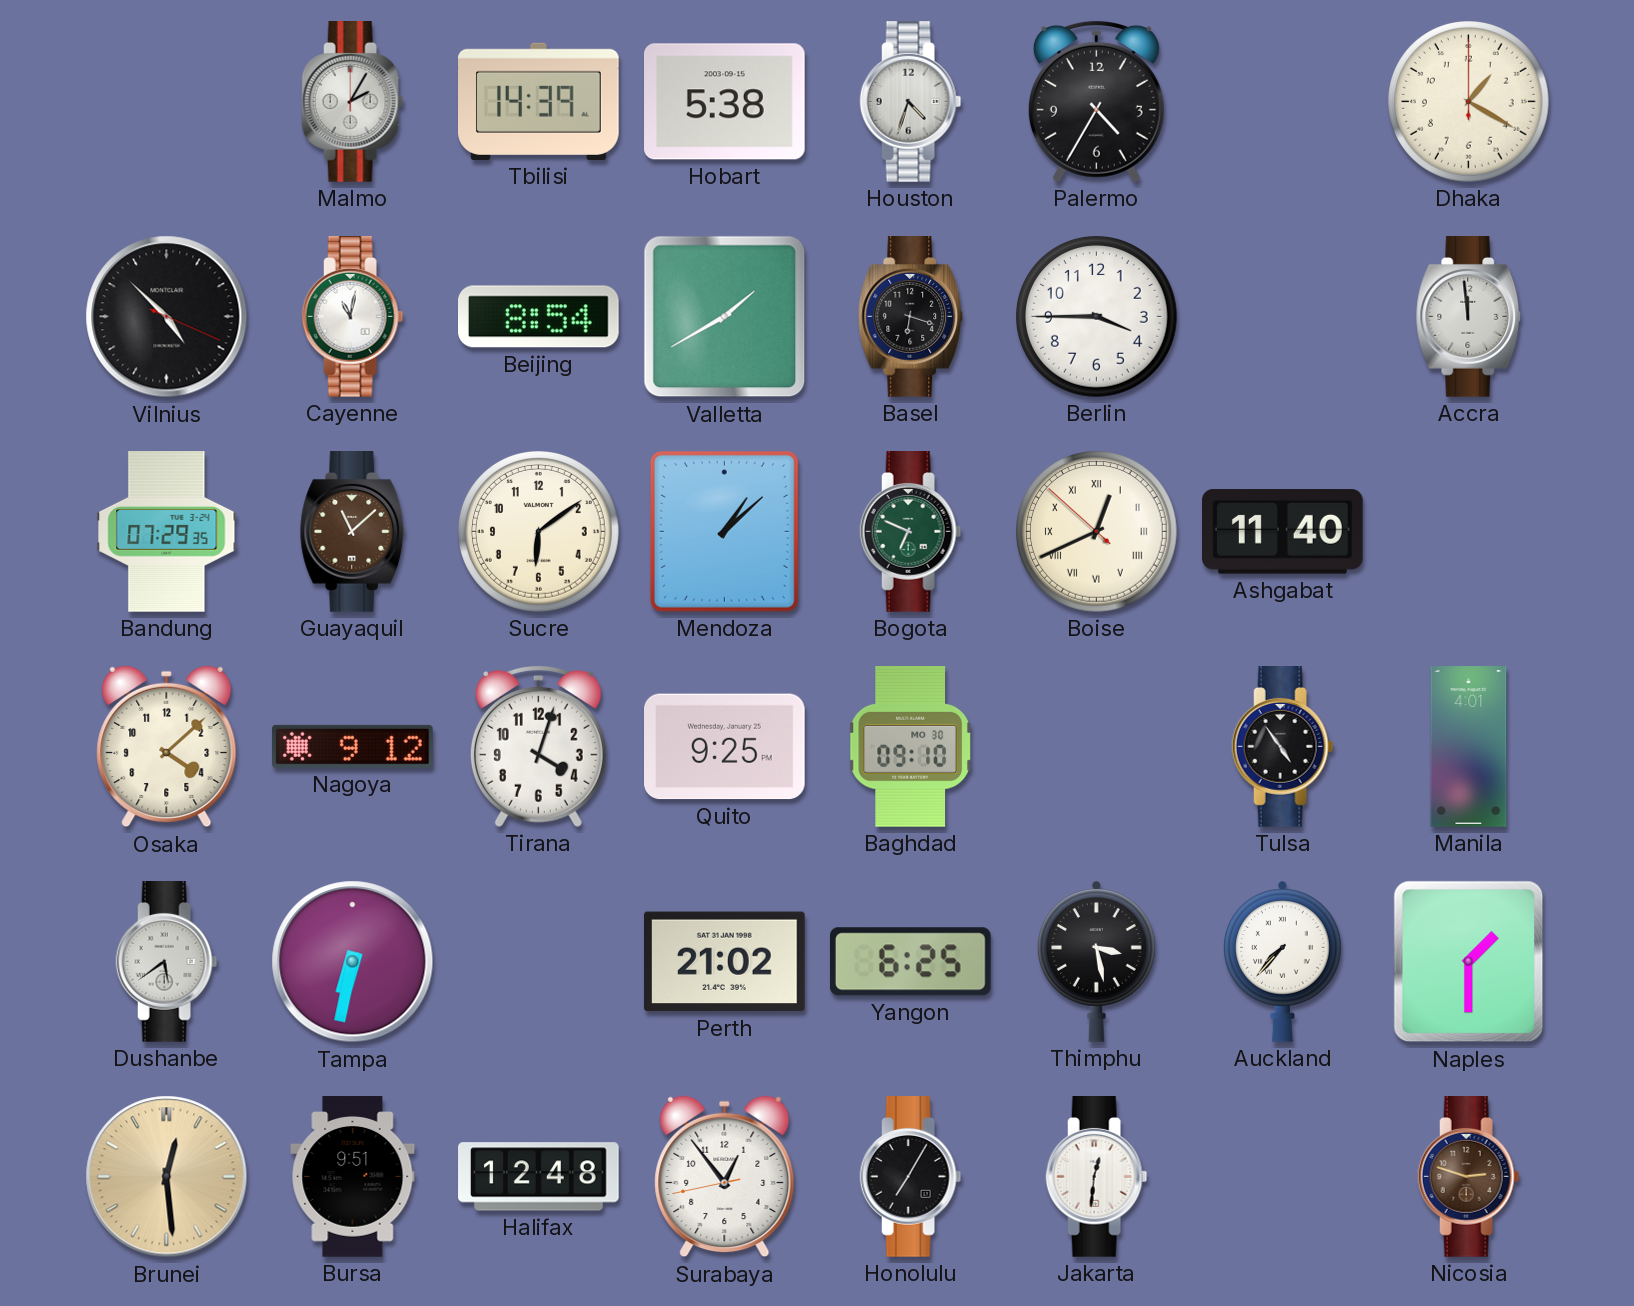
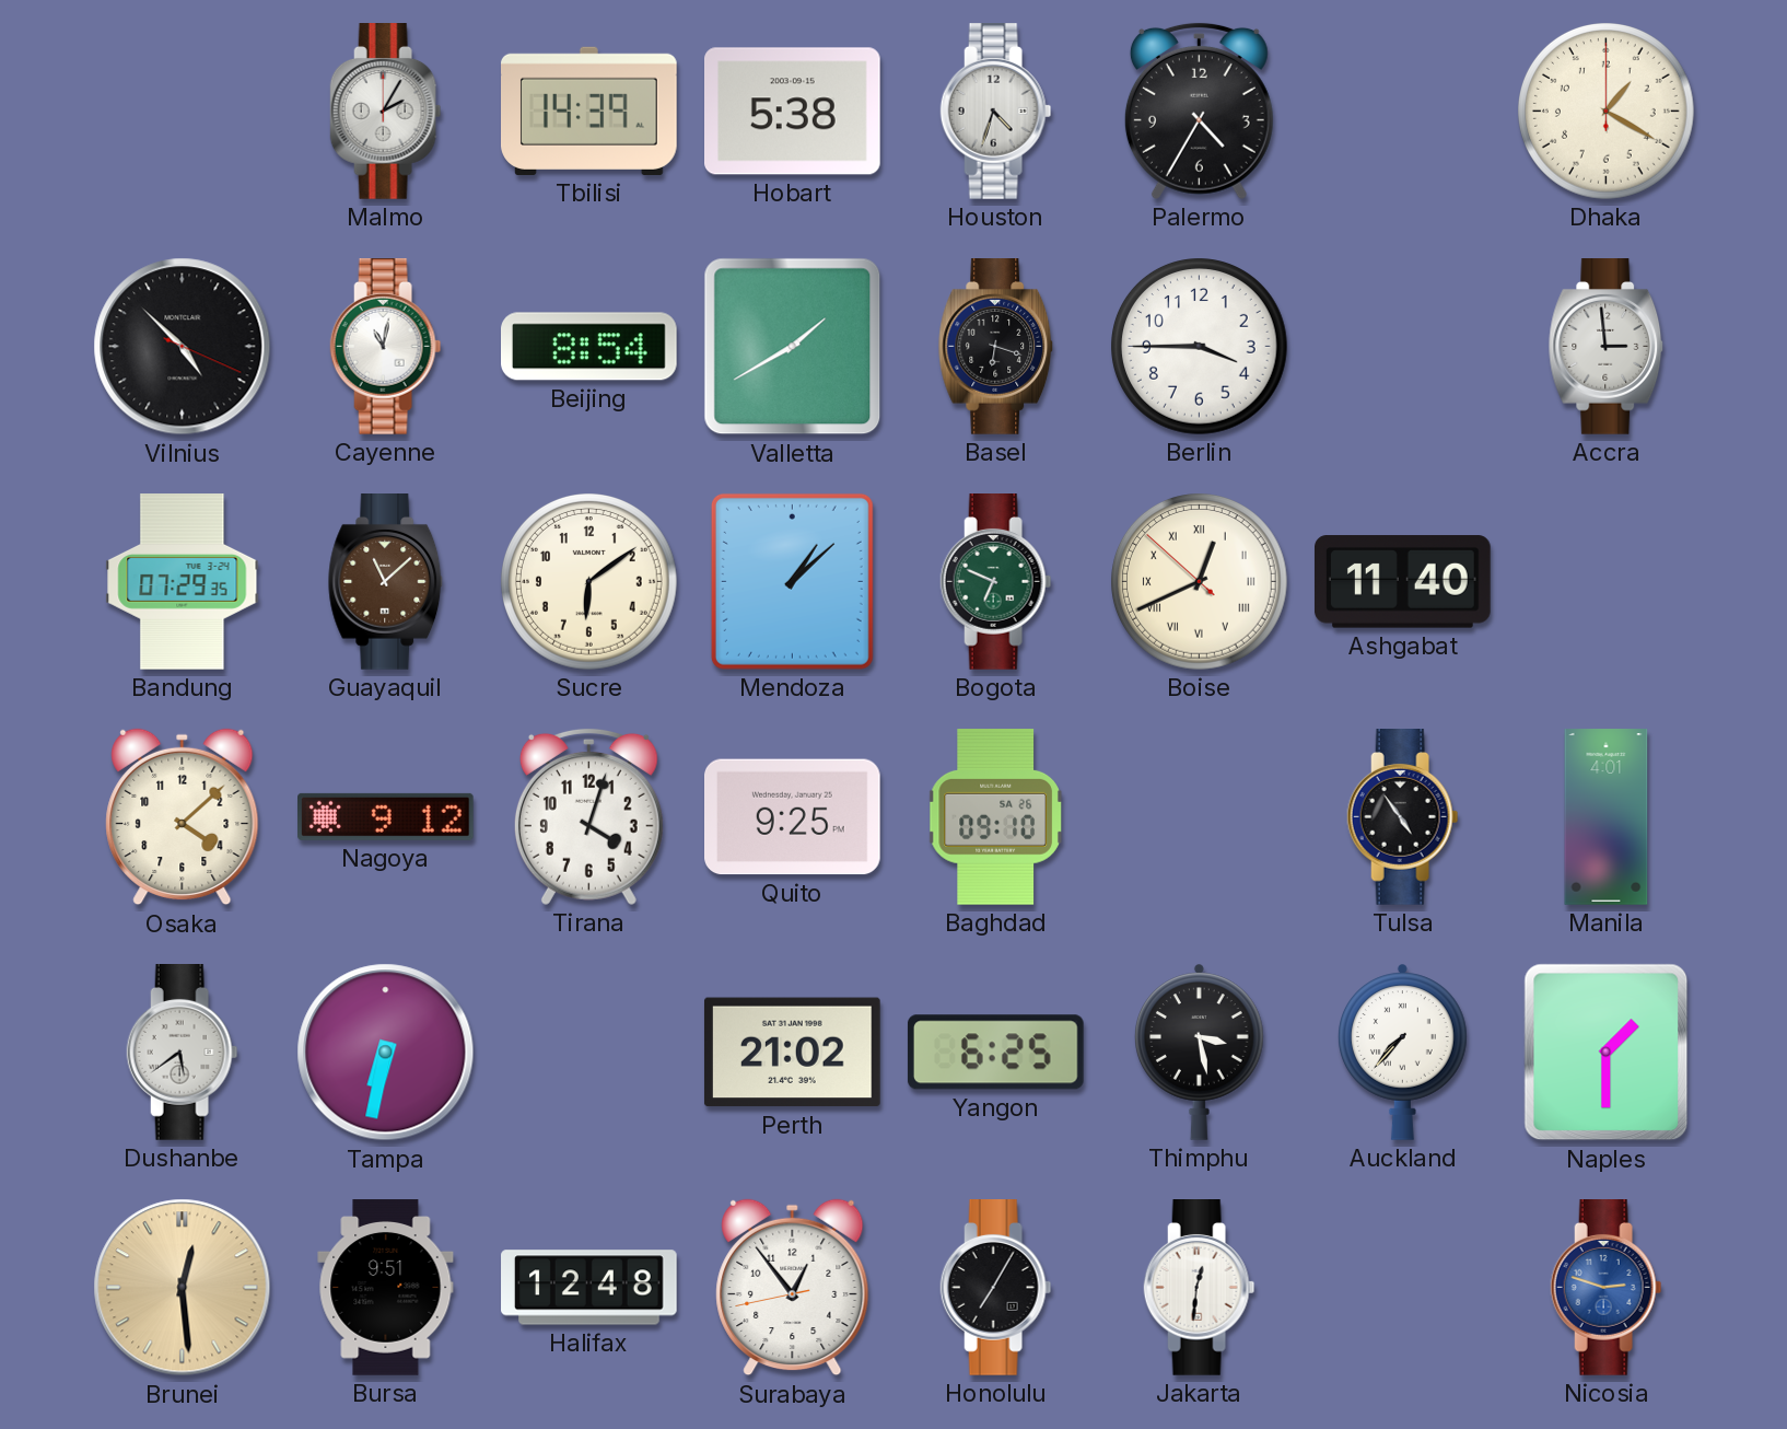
Accra: 11:59 -> 2:59 (1607, 347)
Baghdad date: MO 30 -> SA 26 (995, 817)
Nicosia dial: brown -> blue (1607, 1288)
